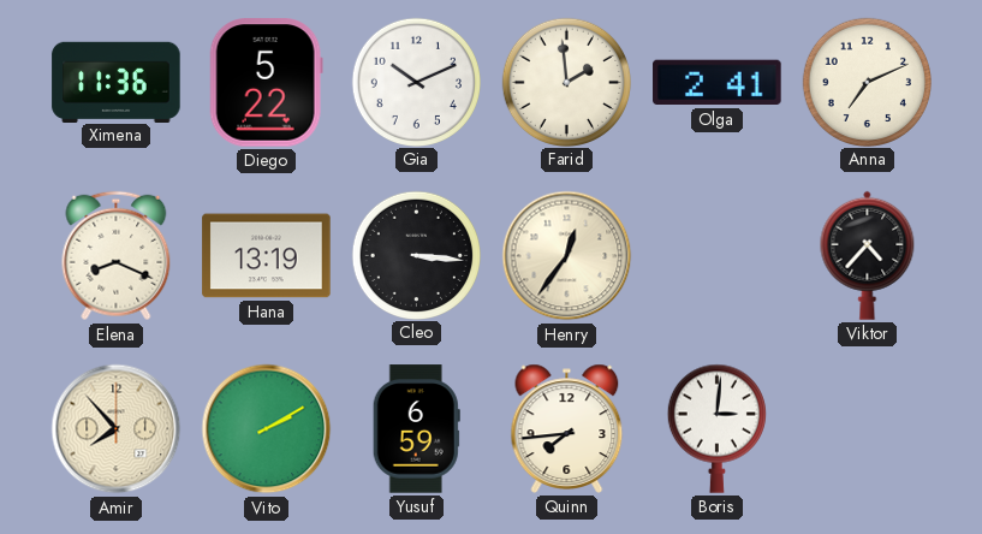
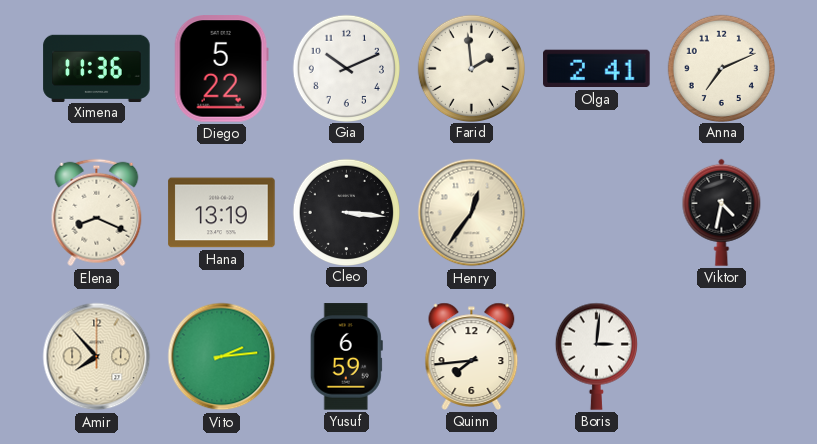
Viktor: 4:37 -> 4:32 (722, 212)
Vito: 2:10 -> 2:14 (222, 357)
